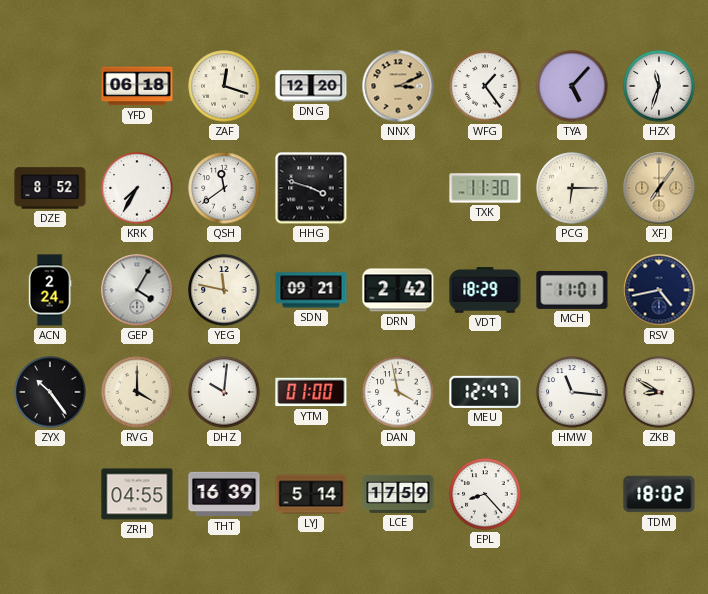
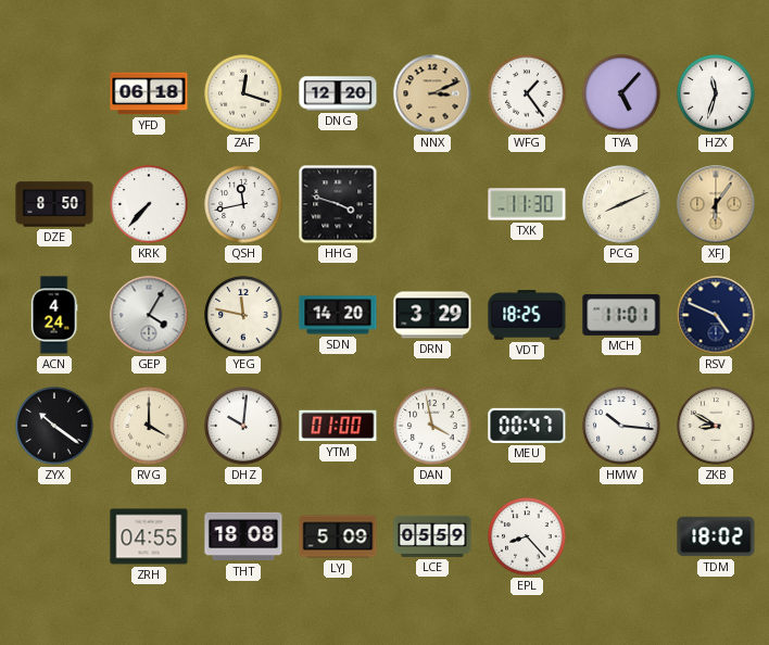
DZE: 8:52 -> 8:50 (54, 204)
KRK: 7:35 -> 7:37 (149, 204)
QSH: 11:39 -> 11:43 (243, 204)
PCG: 6:15 -> 8:11 (621, 204)
XFJ: 7:06 -> 6:06 (716, 204)
ACN: 2:24 -> 4:24 (54, 315)
SDN: 09:21 -> 14:20 (338, 315)
DRN: 2:42 -> 3:29 (432, 315)
VDT: 18:29 -> 18:25 (527, 315)
RSV: 4:43 -> 4:49 (716, 315)
ZYX: 10:24 -> 10:21 (54, 426)
MEU: 12:47 -> 00:47 (527, 426)
HMW: 11:16 -> 10:16 (621, 426)
THT: 16:39 -> 18:08 (243, 536)
LYJ: 5:14 -> 5:09 (338, 536)
LCE: 17:59 -> 05:59 (432, 536)
